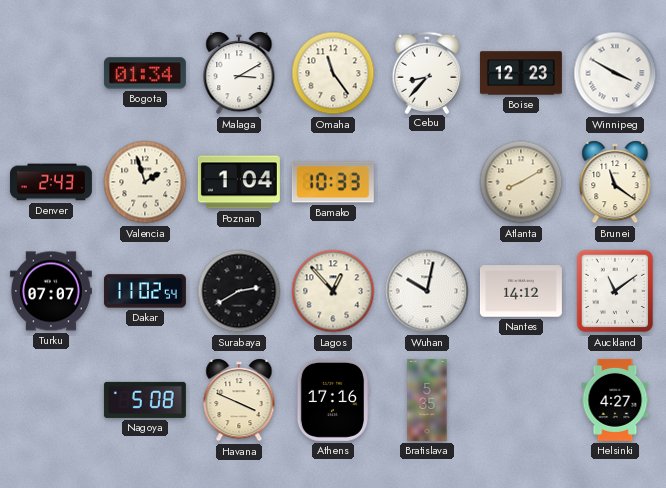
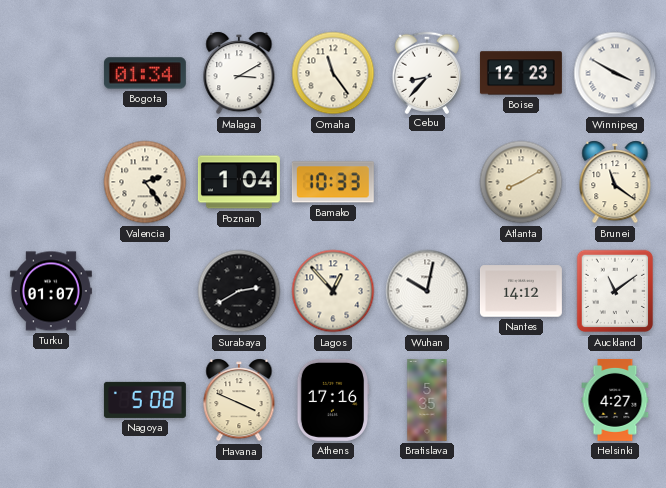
Denver: 2:43 -> none (51, 182)
Valencia: 1:57 -> 2:24 (145, 182)
Turku: 07:07 -> 01:07 (51, 291)
Dakar: 11:02 -> none (145, 291)
